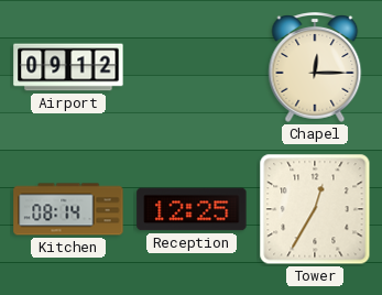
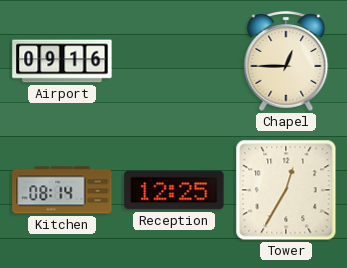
Airport: 09:12 -> 09:16 (62, 61)
Chapel: 12:15 -> 12:45 (286, 61)
